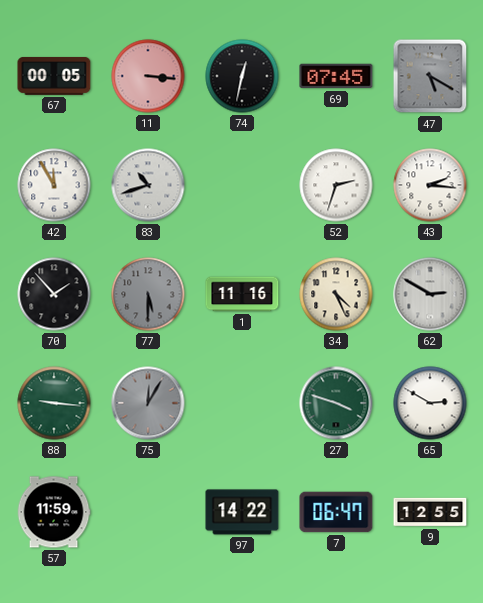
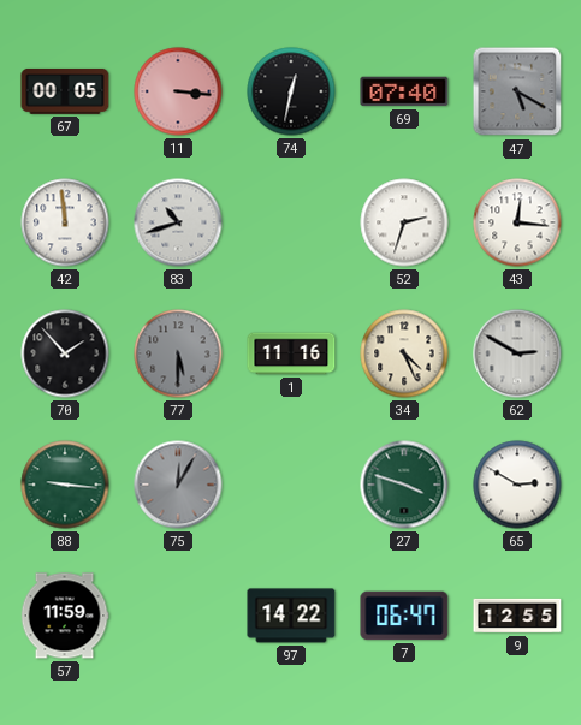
69: 07:45 -> 07:40 (404, 91)
42: 11:55 -> 11:59 (65, 222)
43: 2:16 -> 12:16 (517, 222)
